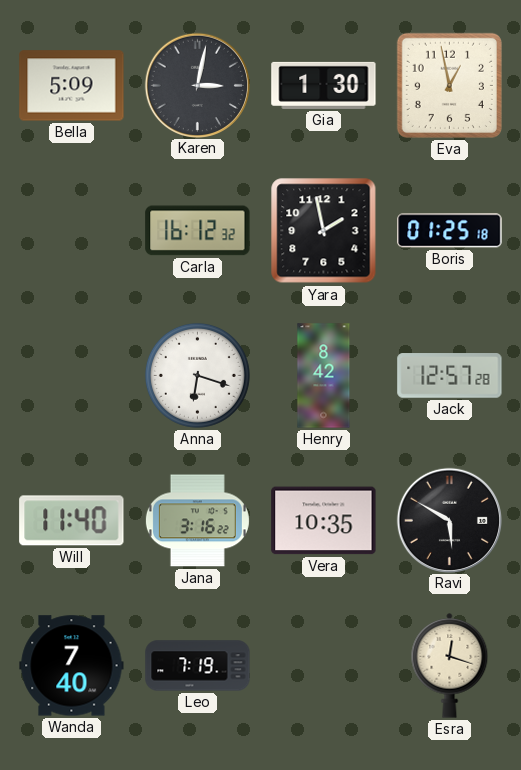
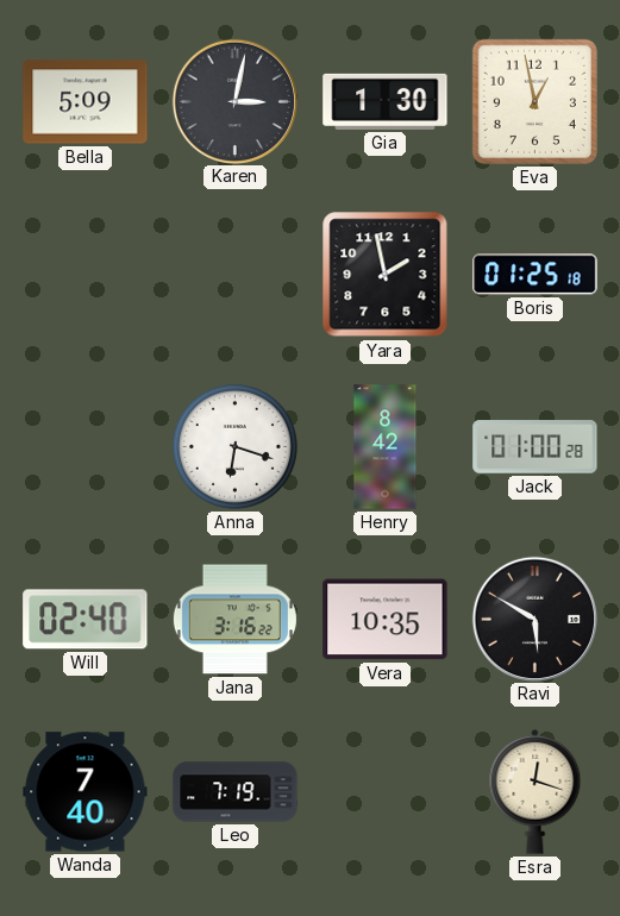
Carla: 16:12 -> none (198, 231)
Jack: 12:57 -> 01:00 (536, 447)
Will: 11:40 -> 02:40 (86, 620)
